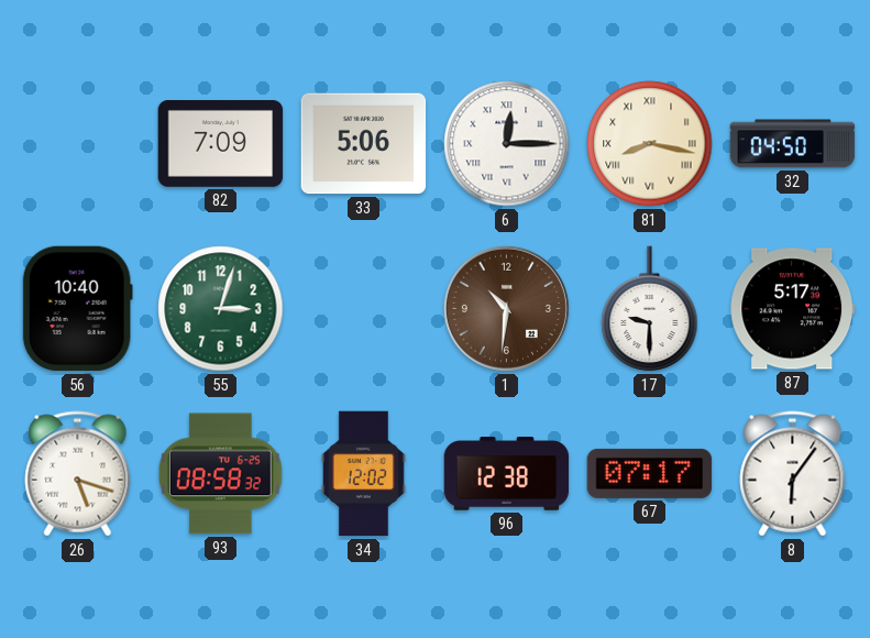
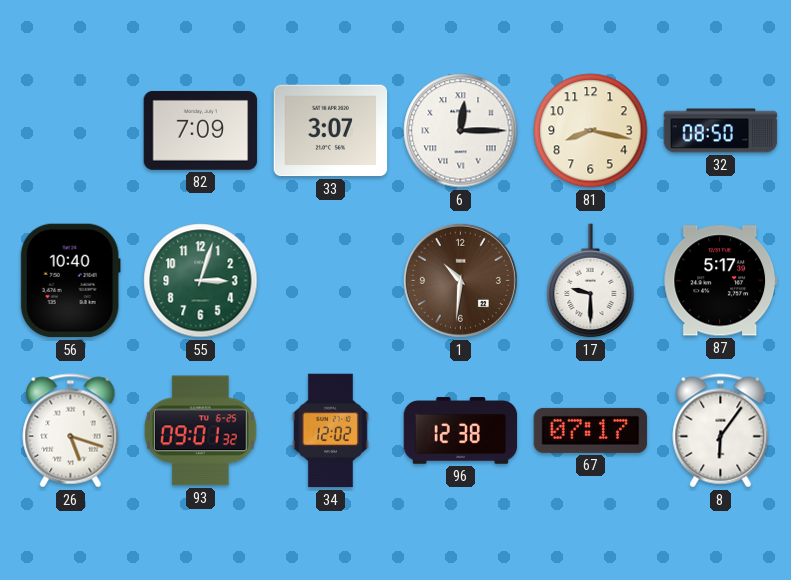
33: 5:06 -> 3:07 (331, 131)
81 numerals: Roman -> Arabic (591, 131)
32: 04:50 -> 08:50 (721, 131)
93: 08:58 -> 09:01 (200, 431)
